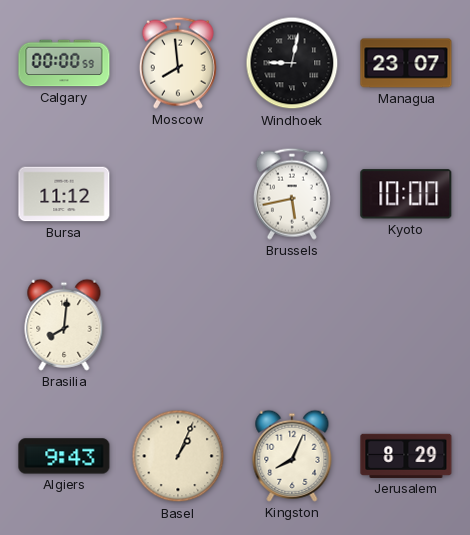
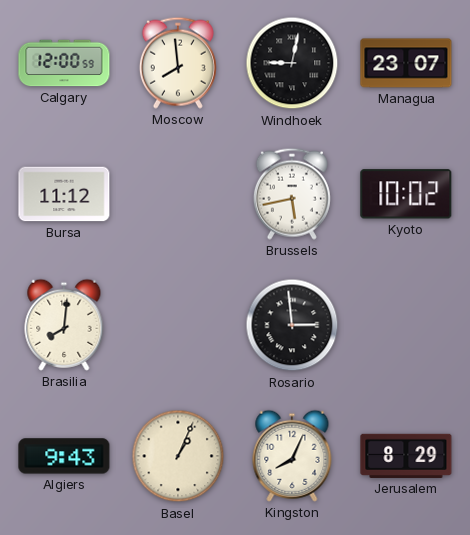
Calgary: 00:00 -> 12:00 (64, 63)
Kyoto: 10:00 -> 10:02 (406, 194)
Rosario: none -> 2:59 (292, 325)
